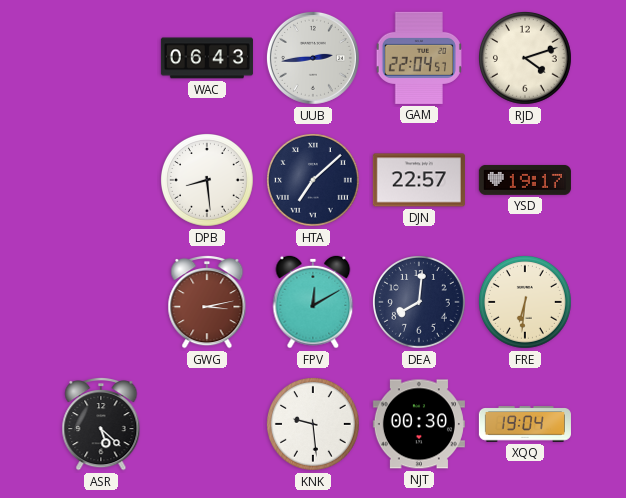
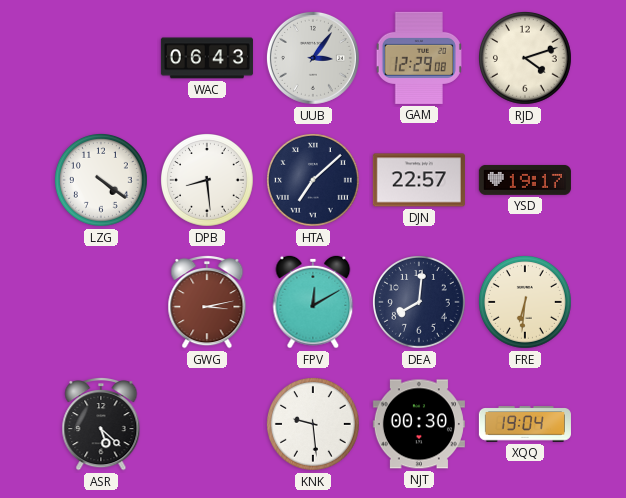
UUB: 2:44 -> 3:06 (313, 58)
GAM: 22:04 -> 12:29 (419, 58)
LZG: none -> 4:21 (102, 181)
